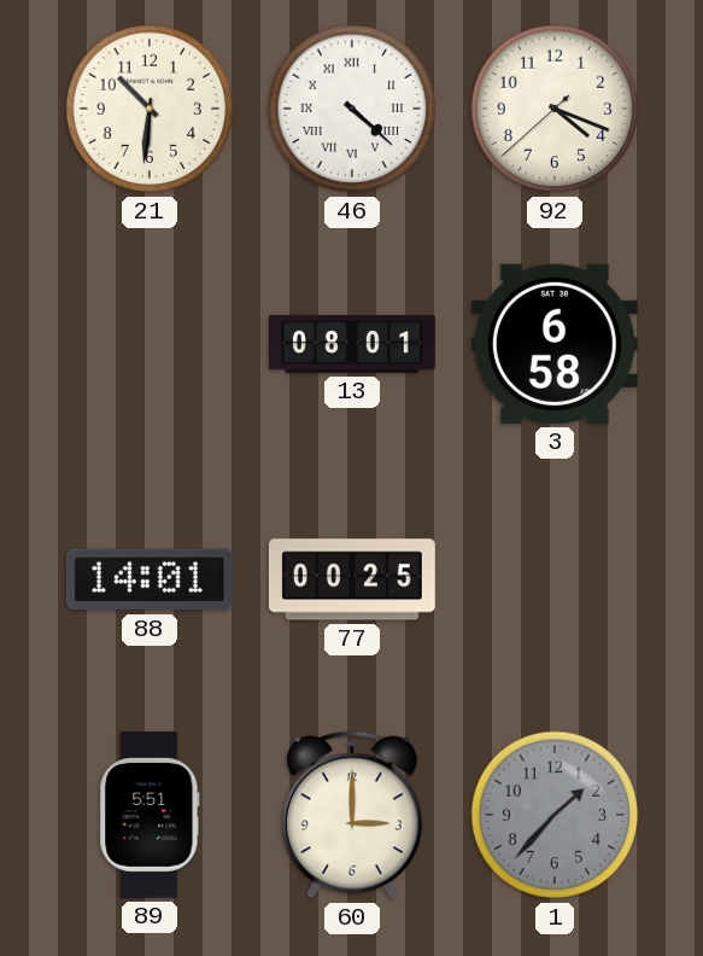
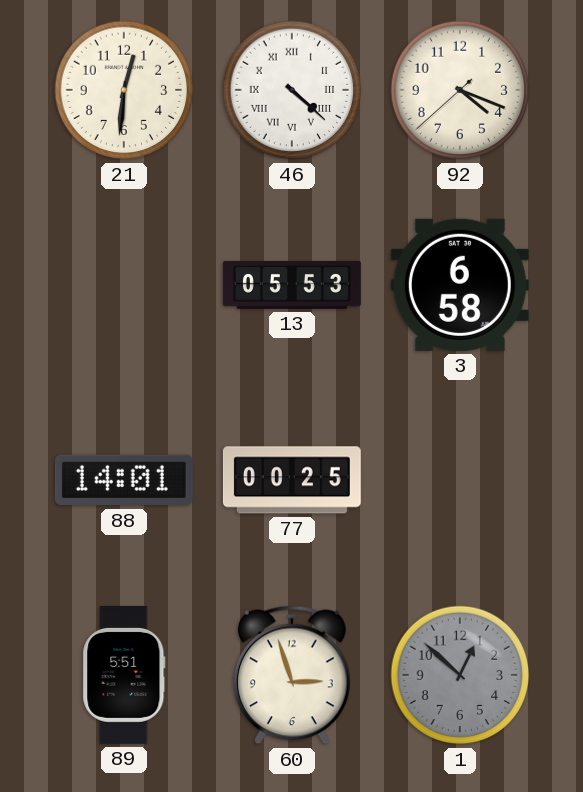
21: 10:31 -> 12:31 (124, 90)
13: 08:01 -> 05:53 (292, 285)
60: 3:00 -> 2:57 (292, 675)
1: 1:37 -> 12:52 (460, 675)
